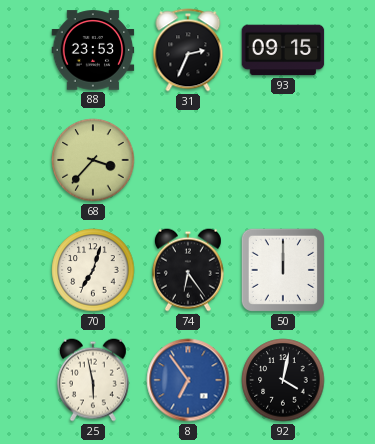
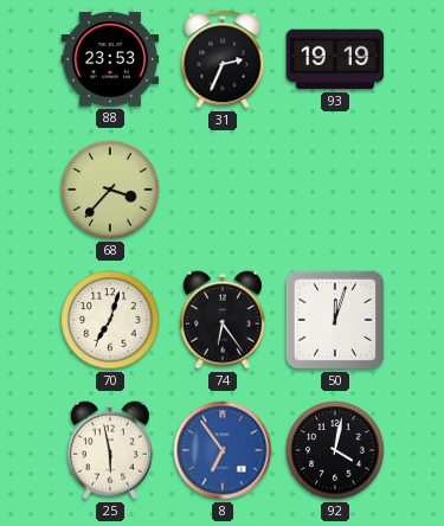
93: 09:15 -> 19:19 (335, 59)
50: 12:00 -> 12:03 (335, 320)
